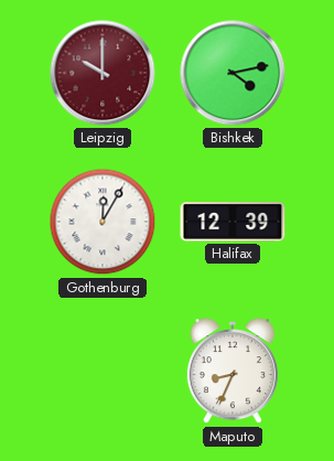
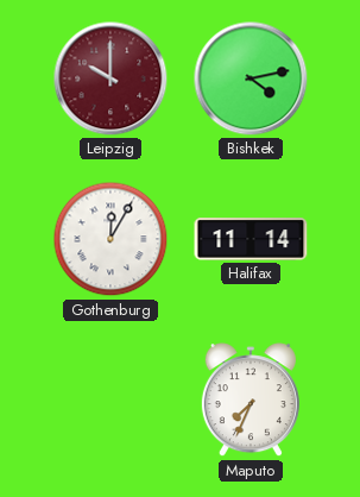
Halifax: 12:39 -> 11:14 (251, 239)
Maputo: 8:34 -> 7:34 (251, 401)
